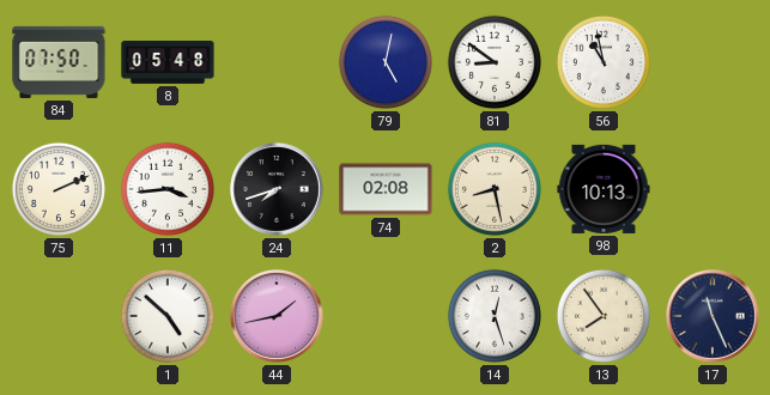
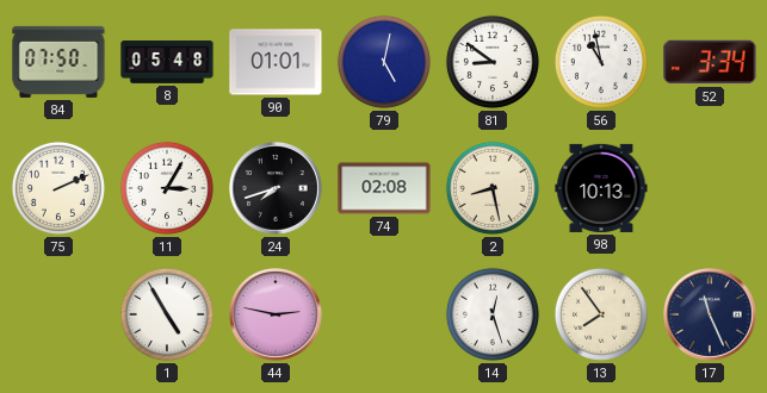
90: none -> 01:01 (276, 62)
52: none -> 3:34 (710, 62)
11: 3:44 -> 3:05 (167, 188)
1: 4:52 -> 4:55 (167, 314)
44: 1:43 -> 2:47 (277, 316)
